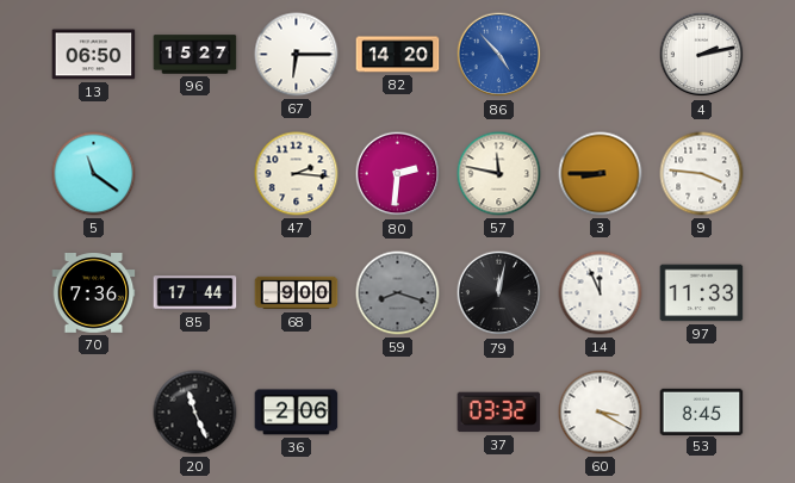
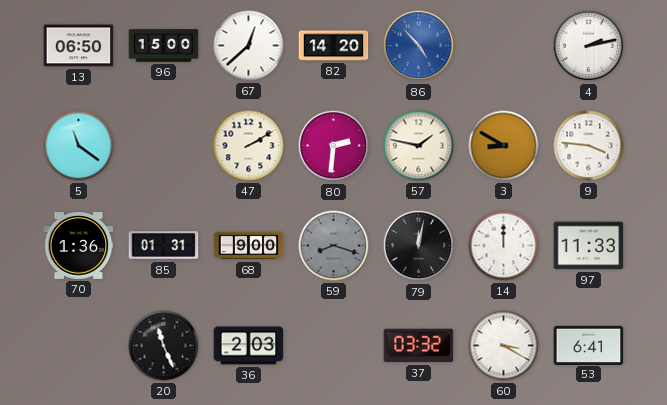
96: 15:27 -> 15:00 (164, 46)
67: 6:15 -> 12:38 (249, 46)
47: 2:16 -> 2:10 (249, 146)
57: 11:47 -> 1:47 (419, 146)
3: 8:45 -> 8:50 (504, 146)
70: 7:36 -> 1:36 (79, 246)
85: 17:44 -> 01:31 (164, 246)
14: 11:56 -> 12:00 (504, 246)
36: 2:06 -> 2:03 (249, 346)
53: 8:45 -> 6:41 (589, 345)
